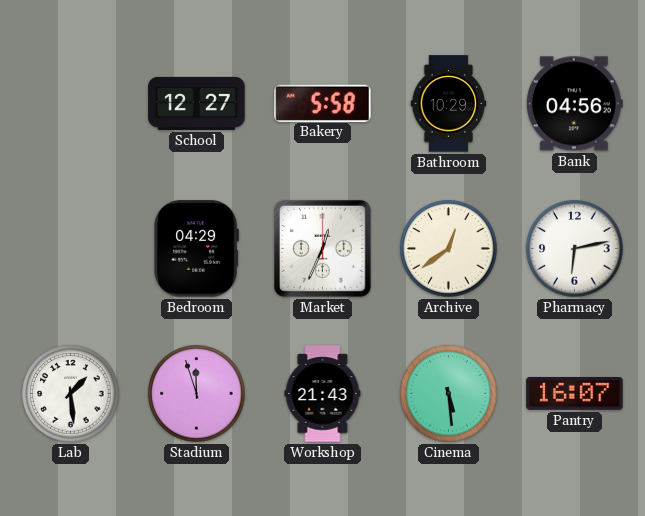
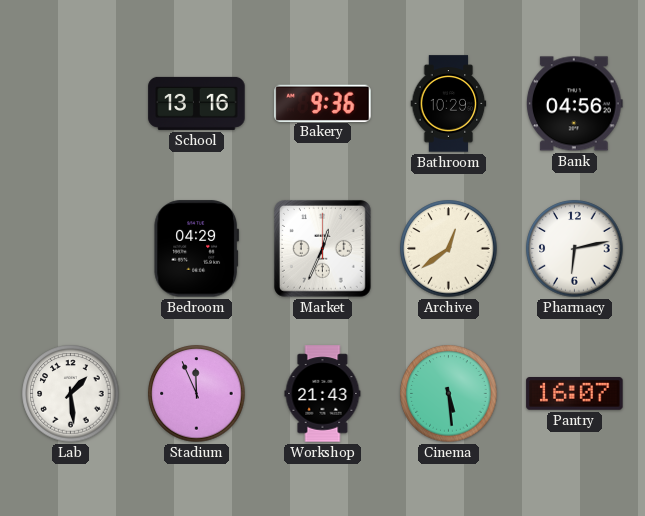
School: 12:27 -> 13:16 (197, 103)
Bakery: 5:58 -> 9:36 (323, 103)
Stadium: 11:57 -> 11:56 (197, 394)
